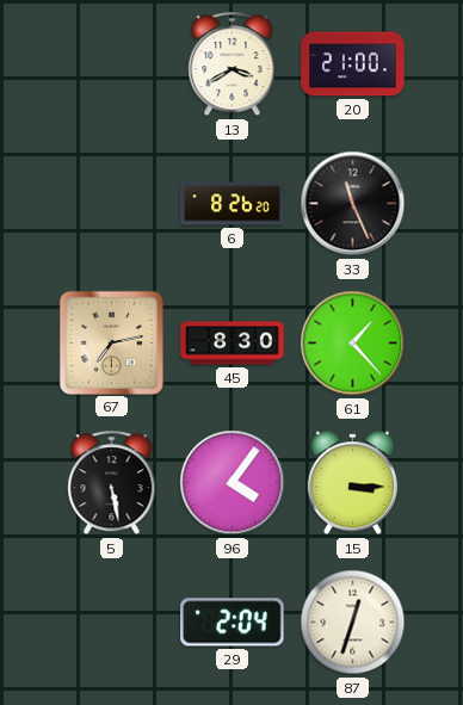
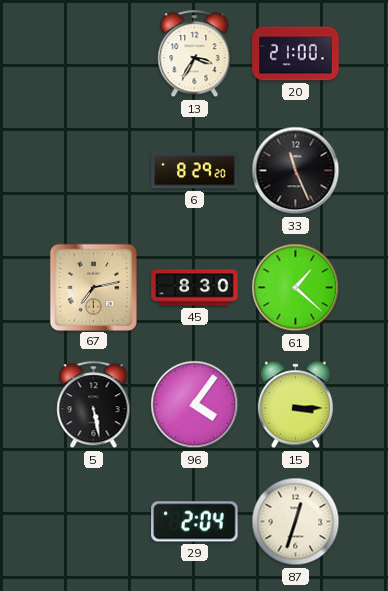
13: 3:40 -> 3:35 (195, 54)
6: 8:26 -> 8:29 (195, 171)
61: 1:23 -> 1:22 (296, 288)
